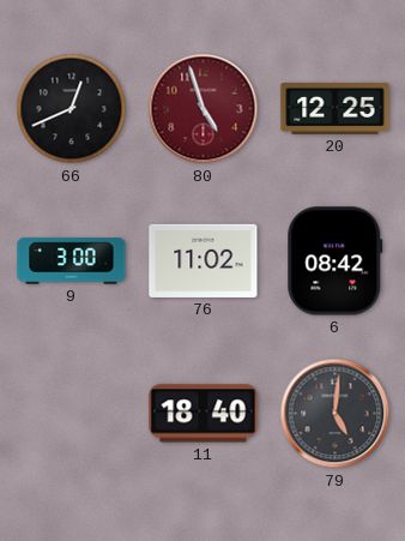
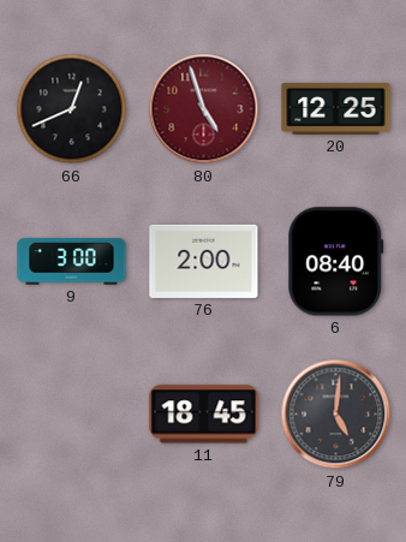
76: 11:02 -> 2:00 (204, 261)
6: 08:42 -> 08:40 (336, 262)
11: 18:40 -> 18:45 (204, 415)
